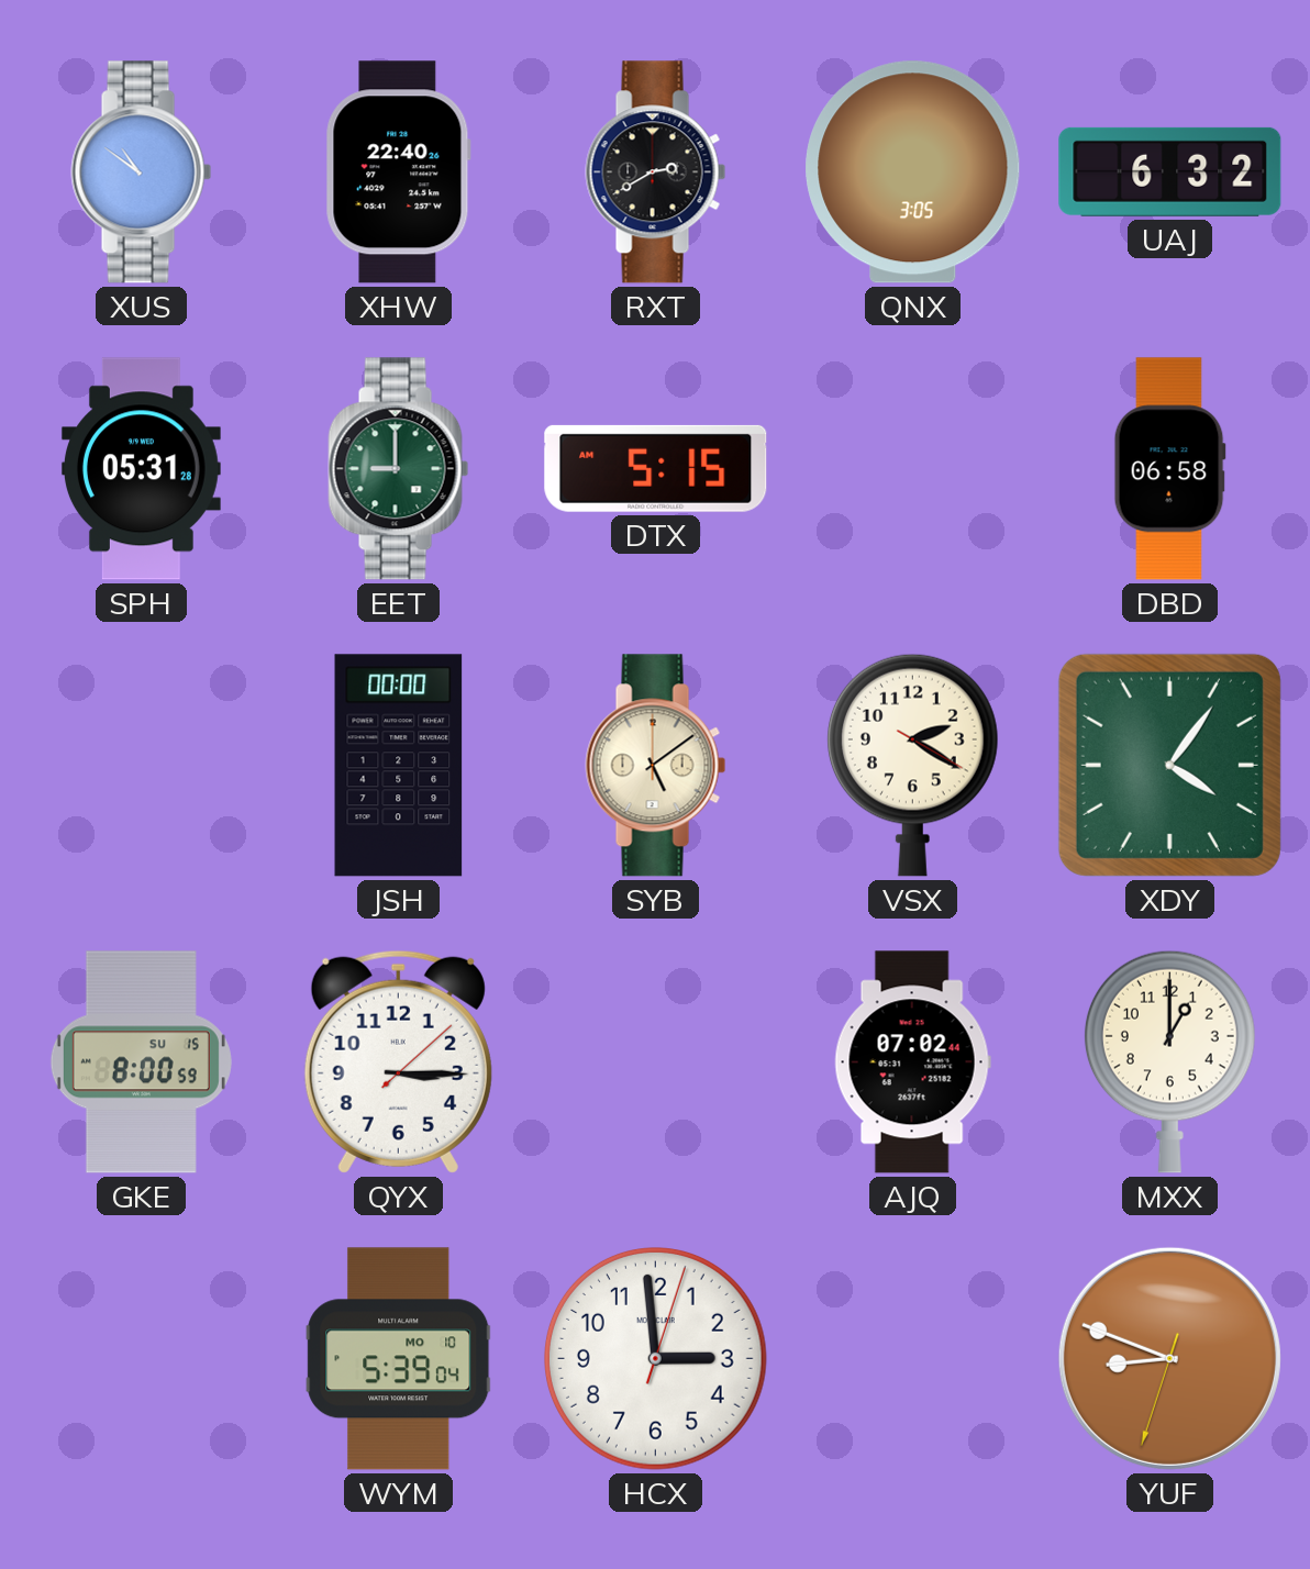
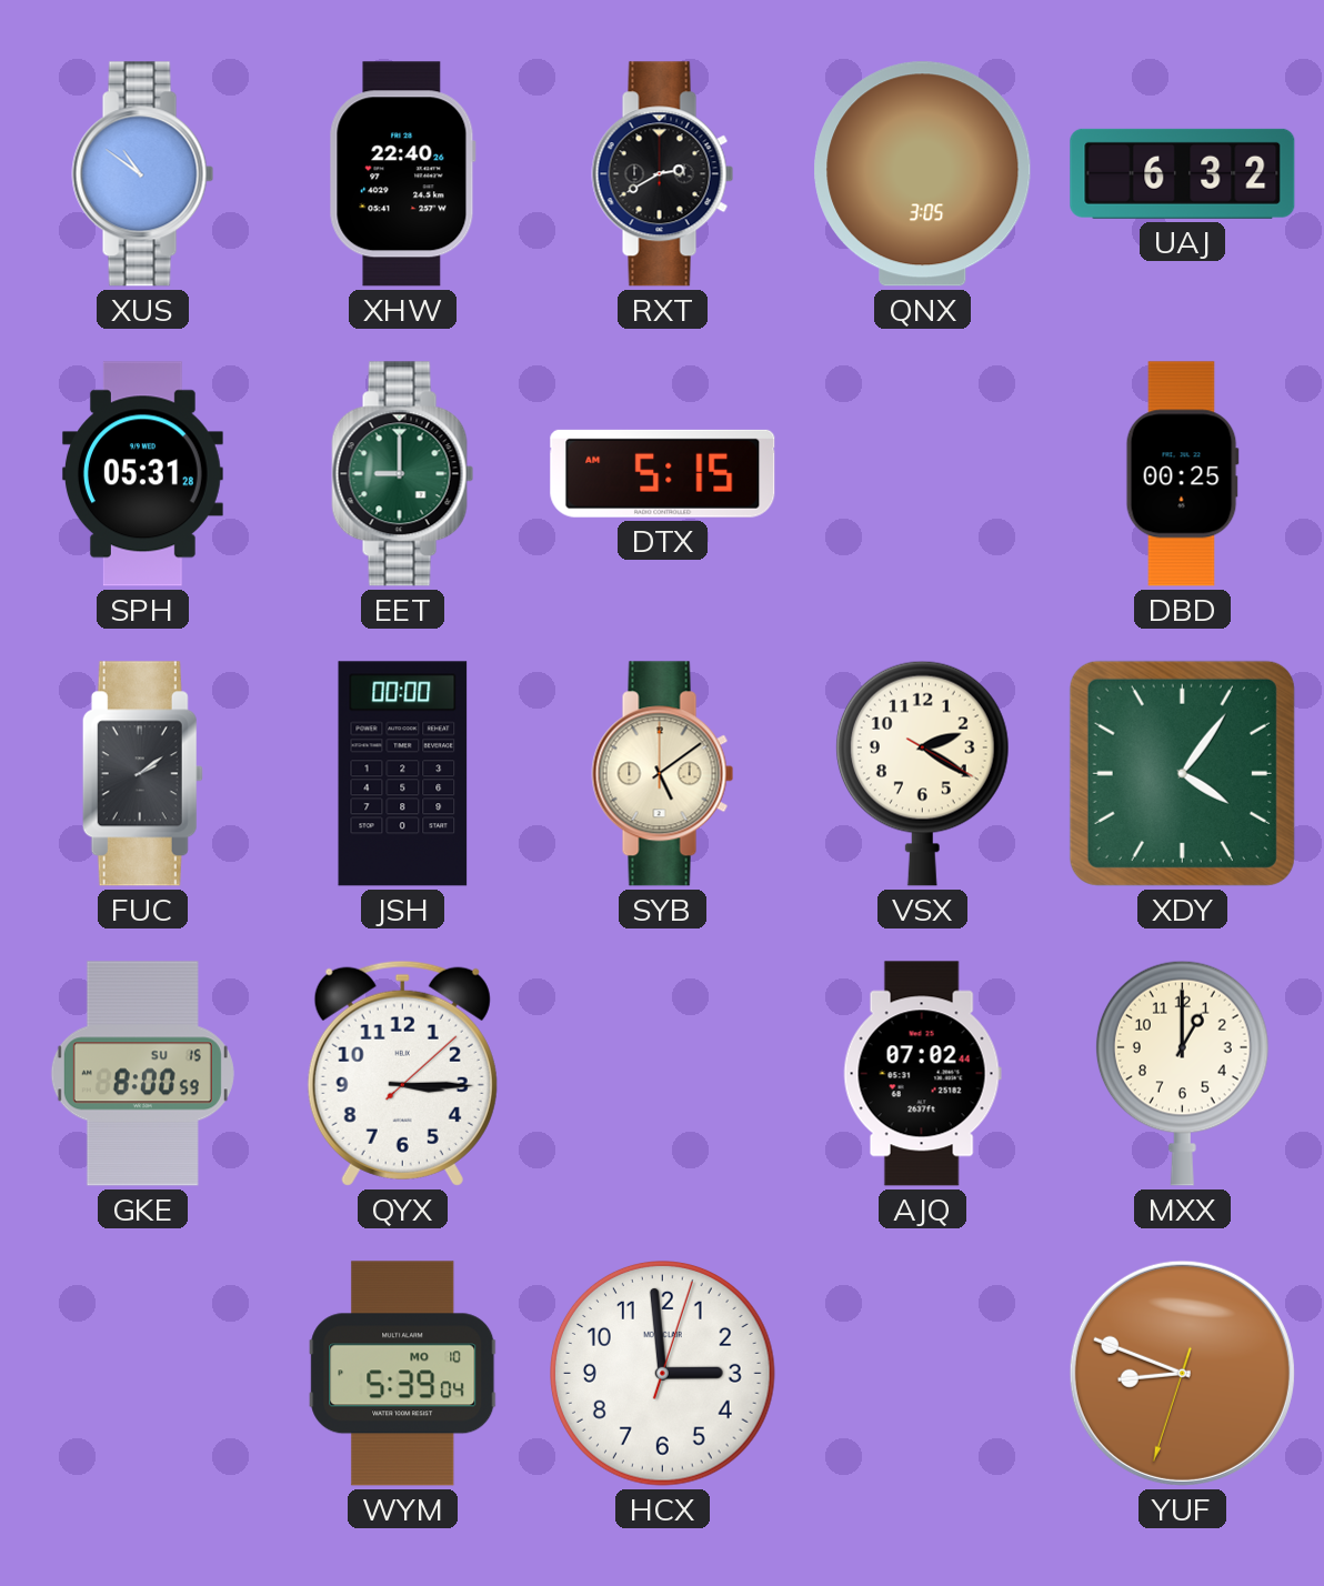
DBD: 06:58 -> 00:25 (1182, 474)
FUC: none -> 2:09 (142, 774)
